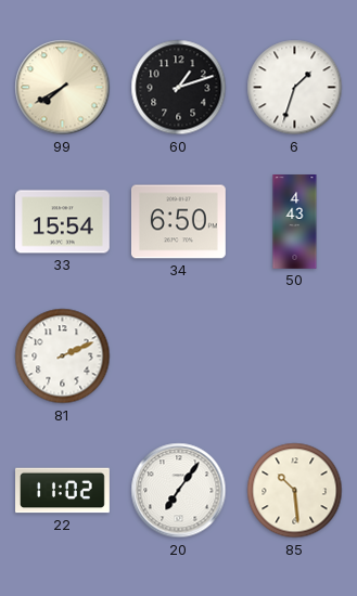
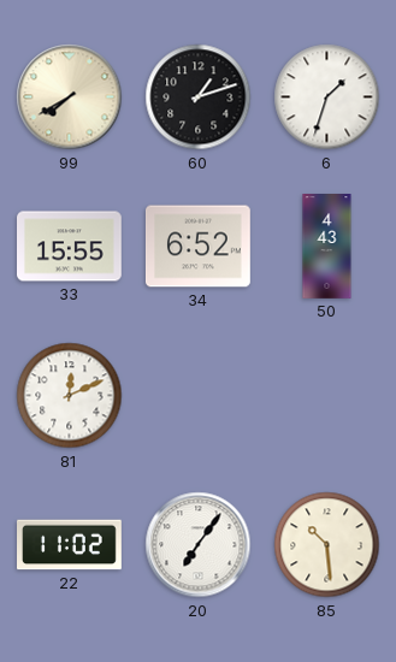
33: 15:54 -> 15:55 (70, 247)
34: 6:50 -> 6:52 (197, 247)
81: 2:11 -> 12:11 (70, 396)
